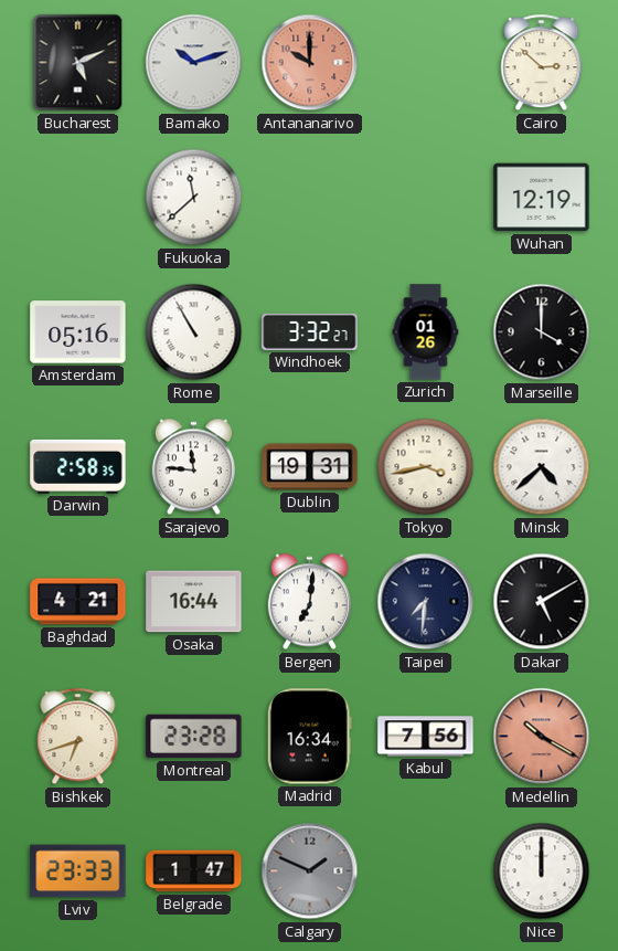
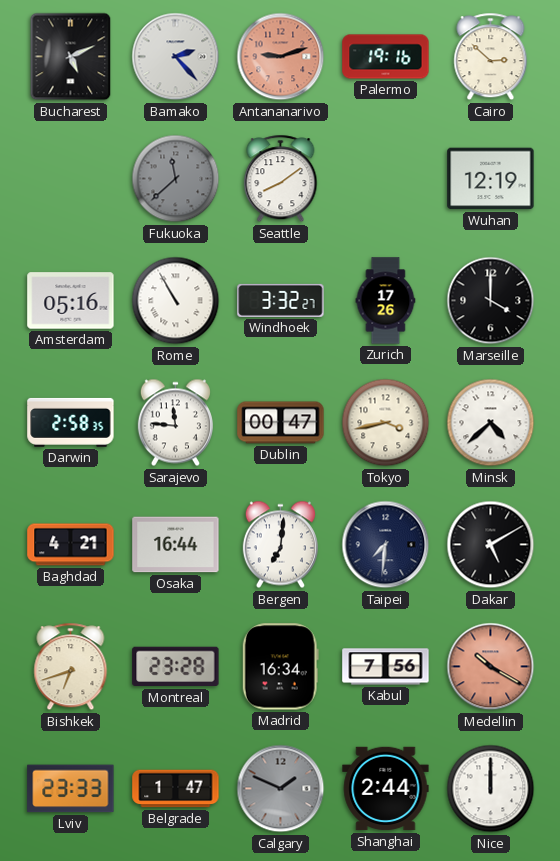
Bamako: 10:12 -> 2:23 (176, 57)
Antananarivo: 10:00 -> 9:12 (281, 57)
Palermo: none -> 19:16 (386, 57)
Fukuoka dial: white -> grey (176, 179)
Seattle: none -> 8:09 (281, 179)
Zurich: 01:26 -> 17:26 (386, 301)
Dublin: 19:31 -> 00:47 (281, 423)
Shanghai: none -> 2:44 (386, 789)
